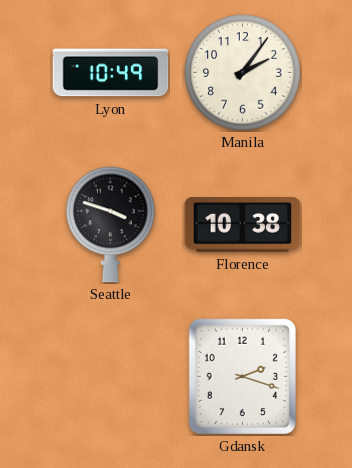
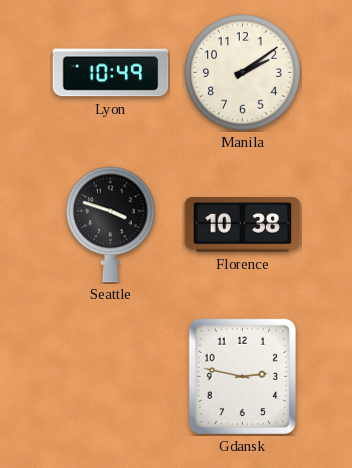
Manila: 2:06 -> 2:09 (243, 73)
Gdansk: 2:18 -> 2:47 (242, 376)
